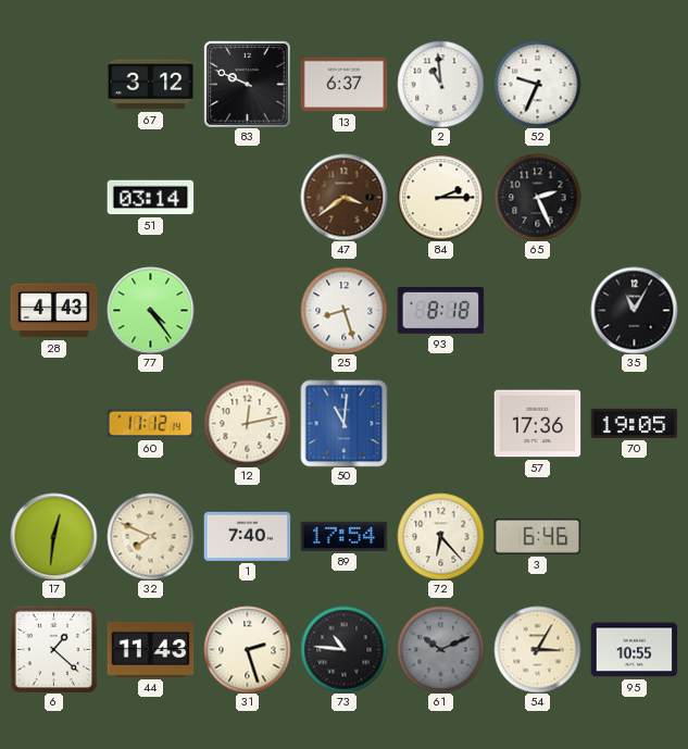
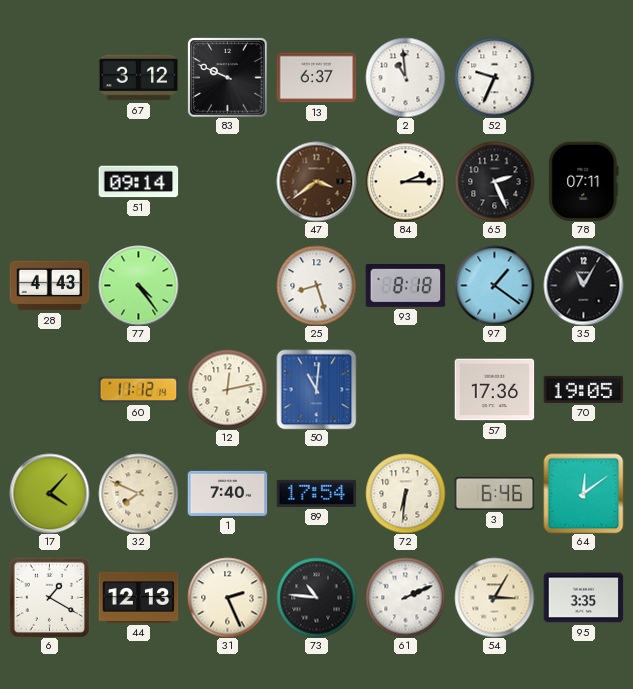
51: 03:14 -> 09:14 (138, 182)
78: none -> 07:11 (584, 181)
97: none -> 1:21 (494, 285)
17: 12:31 -> 4:07 (49, 493)
72: 6:23 -> 6:31 (405, 493)
64: none -> 12:09 (583, 493)
6: 1:22 -> 1:20 (49, 597)
44: 11:43 -> 12:13 (138, 597)
31: 2:27 -> 2:26 (227, 597)
61: 10:11 -> 2:11 (405, 597)
61 dial: grey -> white (405, 597)
95: 10:55 -> 3:35 (583, 598)
